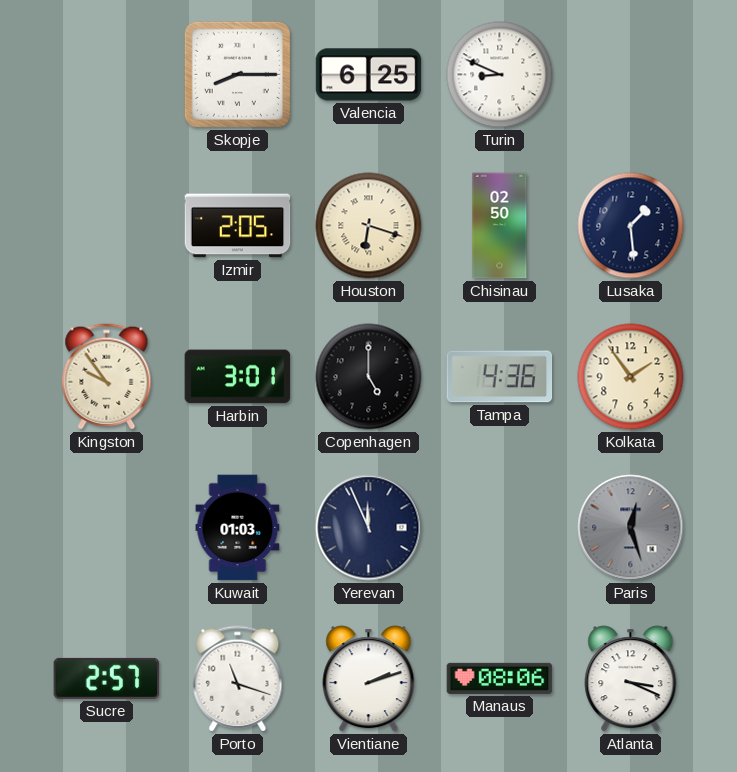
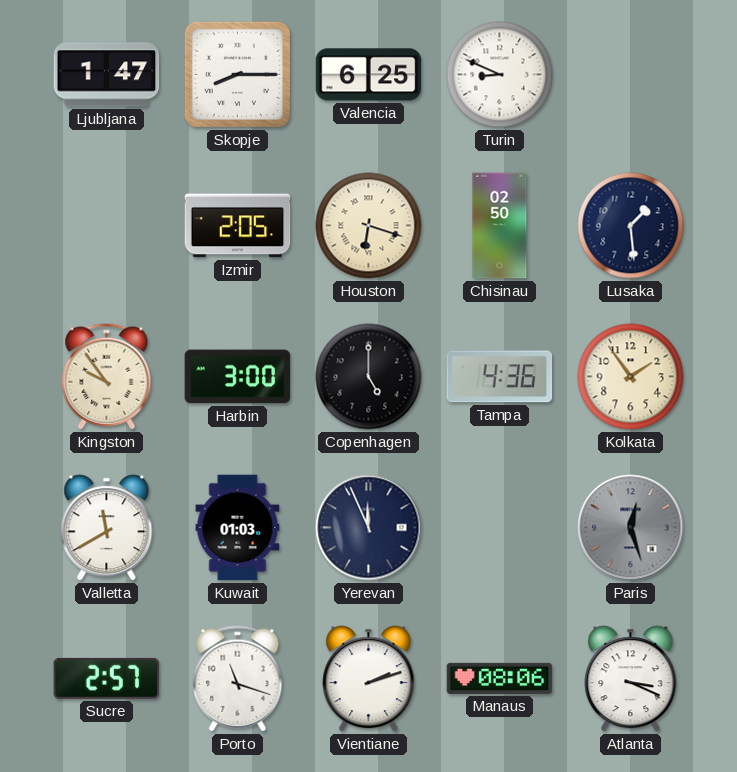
Ljubljana: none -> 1:47 (107, 75)
Harbin: 3:01 -> 3:00 (238, 377)
Valletta: none -> 11:40 (107, 528)
